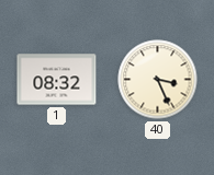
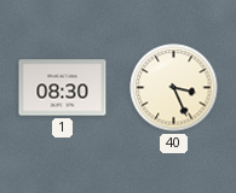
1: 08:32 -> 08:30 (63, 88)
